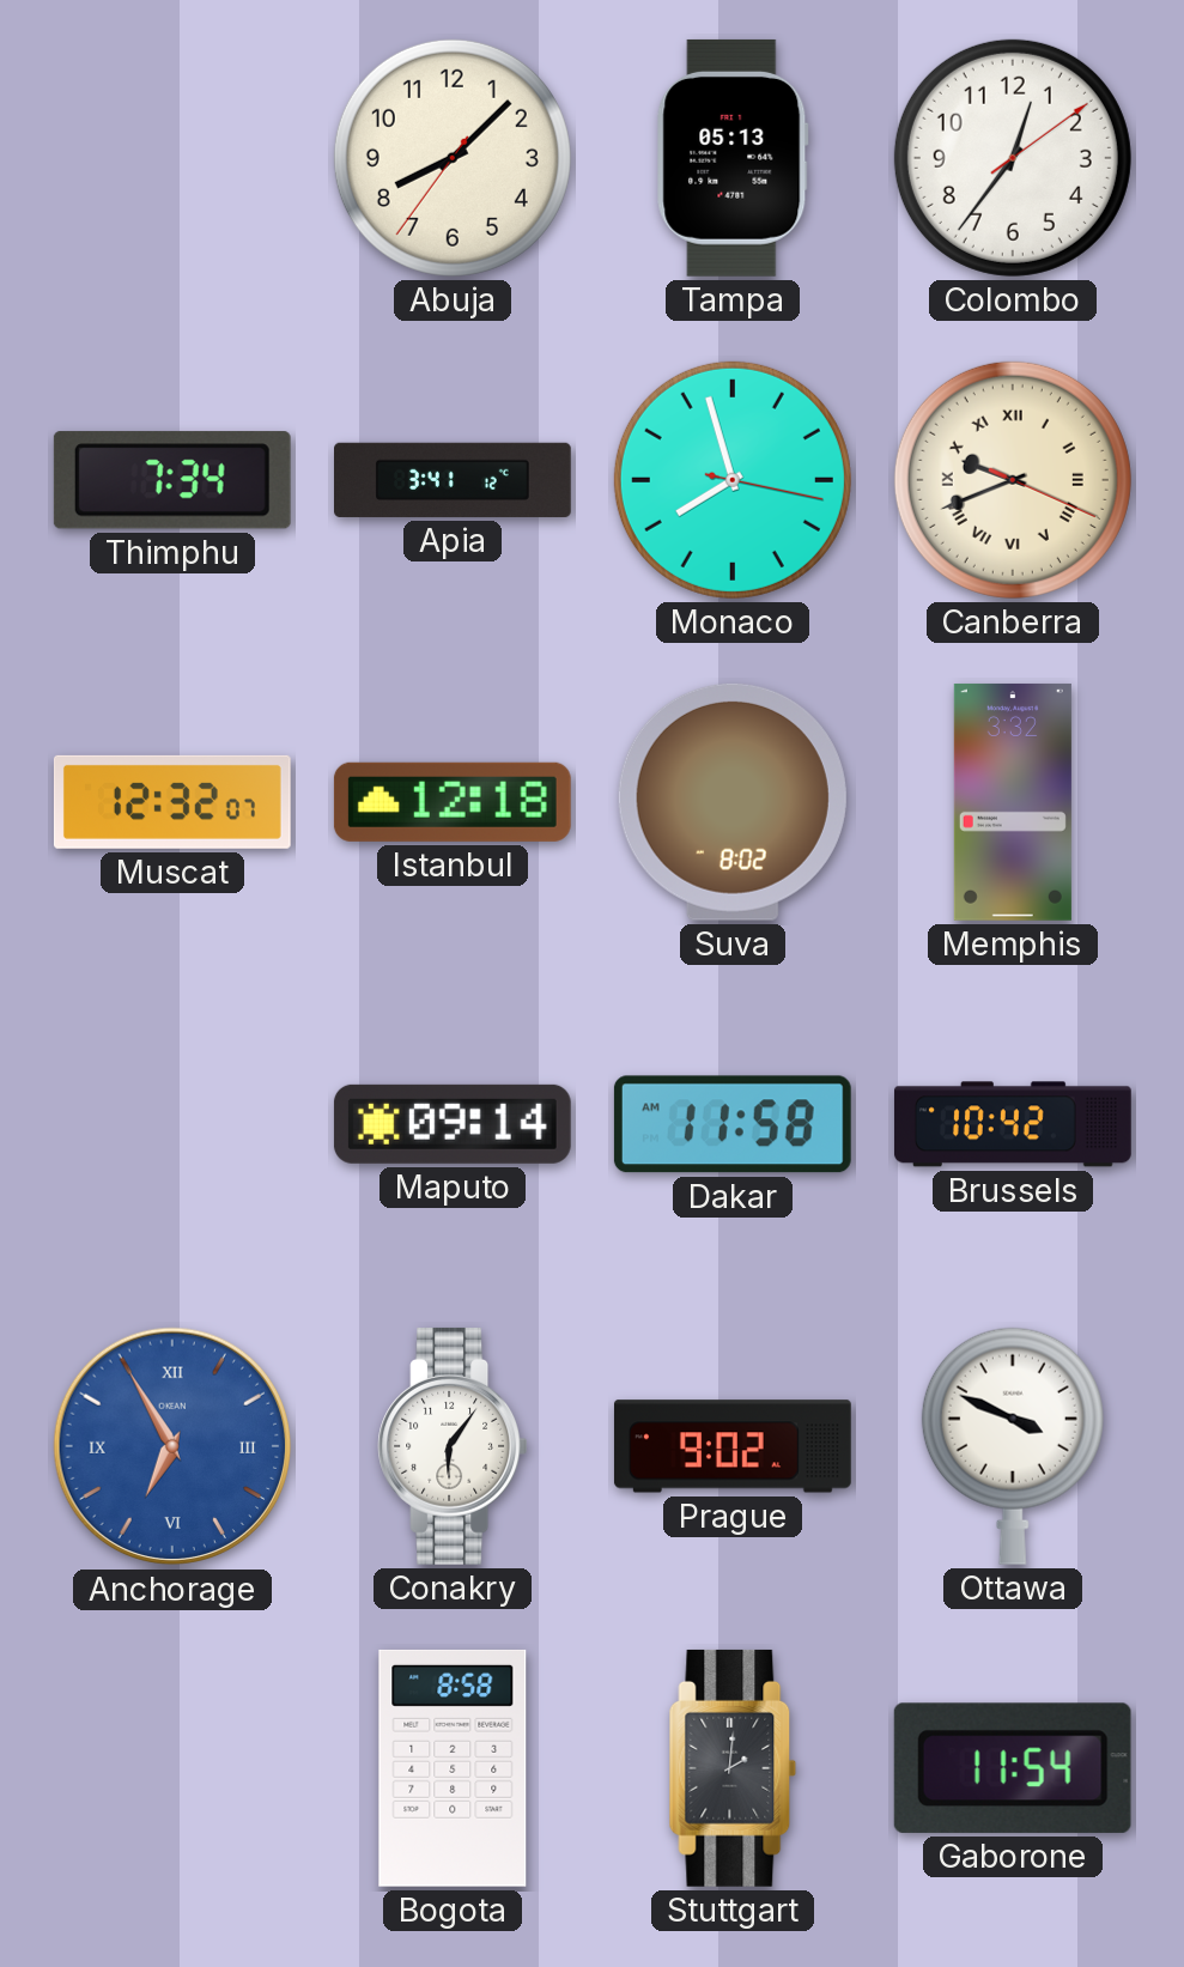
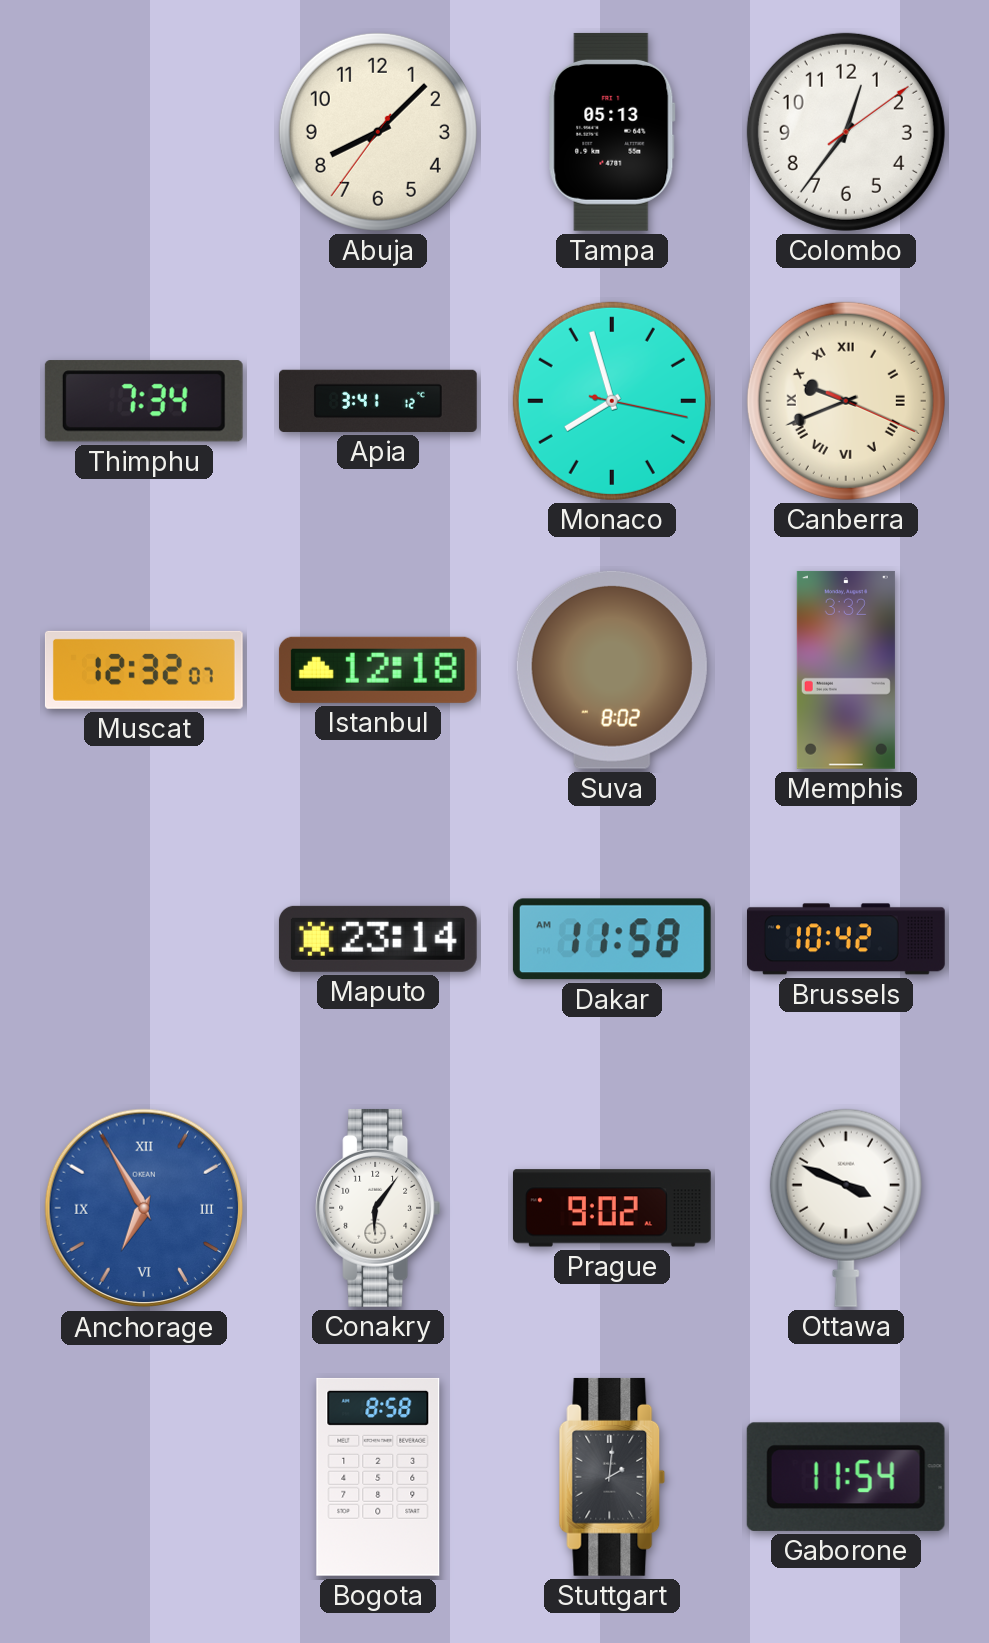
Maputo: 09:14 -> 23:14 (378, 939)
